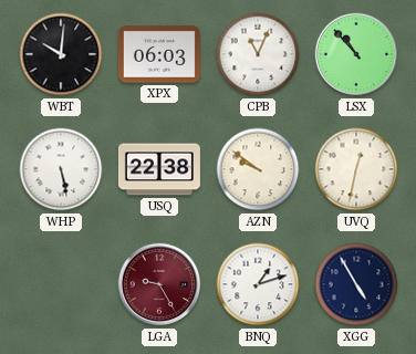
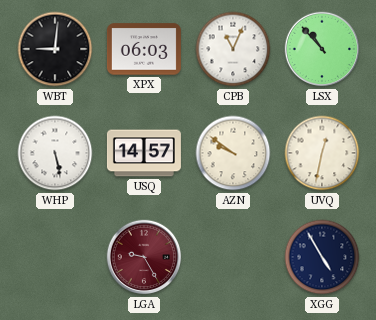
WBT: 10:01 -> 9:01 (55, 49)
USQ: 22:38 -> 14:57 (144, 153)
BNQ: 1:12 -> none (258, 284)
